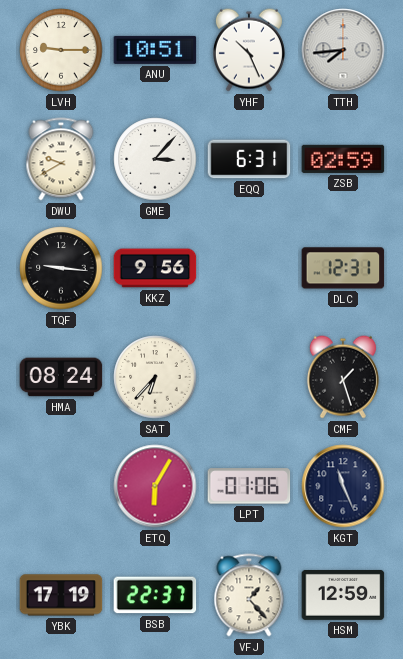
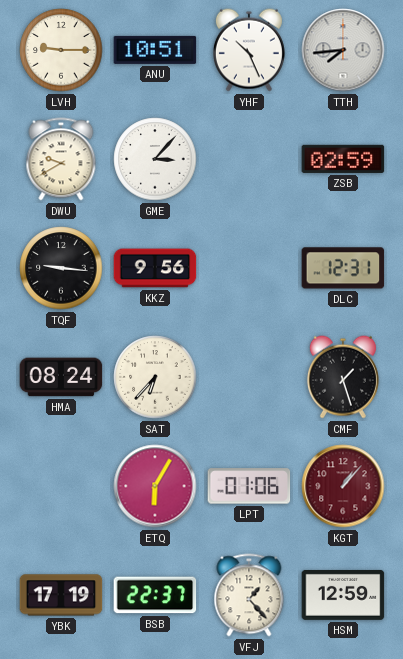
EQQ: 6:31 -> none (249, 159)
KGT: 11:26 -> 1:07 (343, 486)
KGT dial: navy -> burgundy (343, 486)
